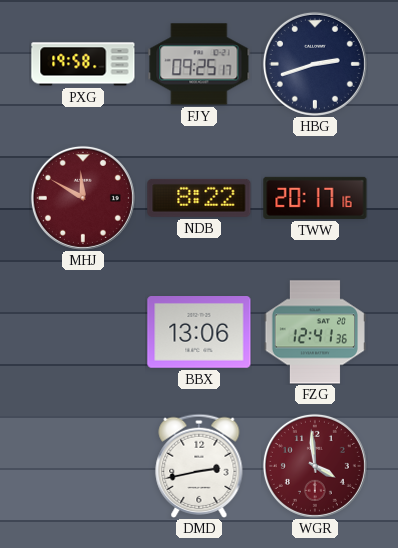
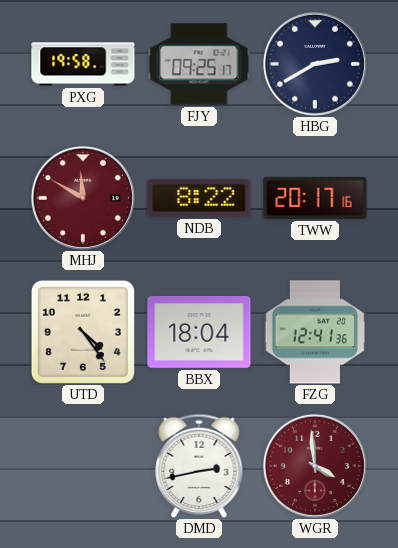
HBG: 2:42 -> 2:40 (315, 64)
UTD: none -> 4:24 (83, 332)
BBX: 13:06 -> 18:04 (199, 333)
